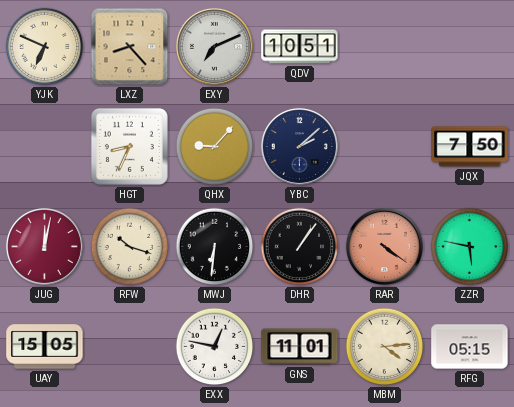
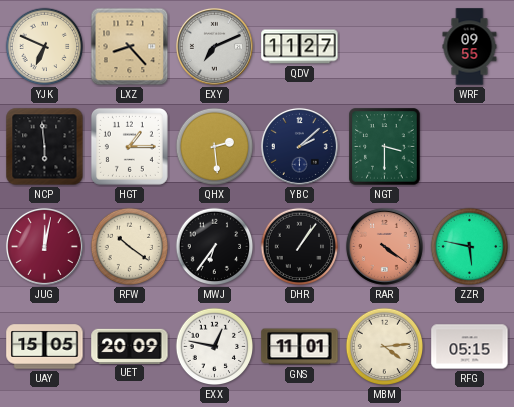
QDV: 10:51 -> 11:27 (300, 47)
WRF: none -> 09:55 (470, 47)
NCP: none -> 5:59 (45, 147)
HGT: 8:34 -> 1:15 (129, 146)
QHX: 9:07 -> 2:29 (215, 147)
NGT: none -> 3:30 (385, 147)
JQX: 7:50 -> none (470, 147)
RFW: 10:18 -> 10:21 (130, 247)
MWJ: 6:31 -> 6:36 (215, 247)
UET: none -> 20:09 (130, 346)
